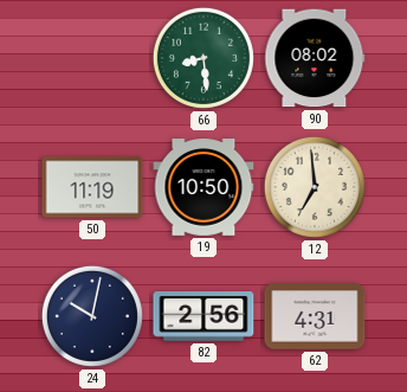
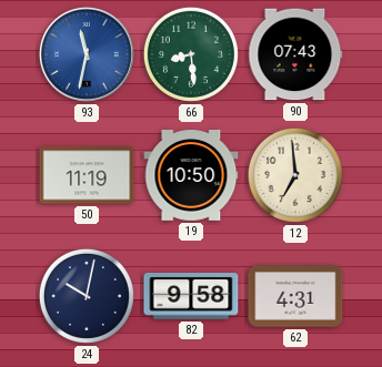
93: none -> 11:32 (87, 54)
90: 08:02 -> 07:43 (295, 54)
82: 2:56 -> 9:58 (191, 296)
